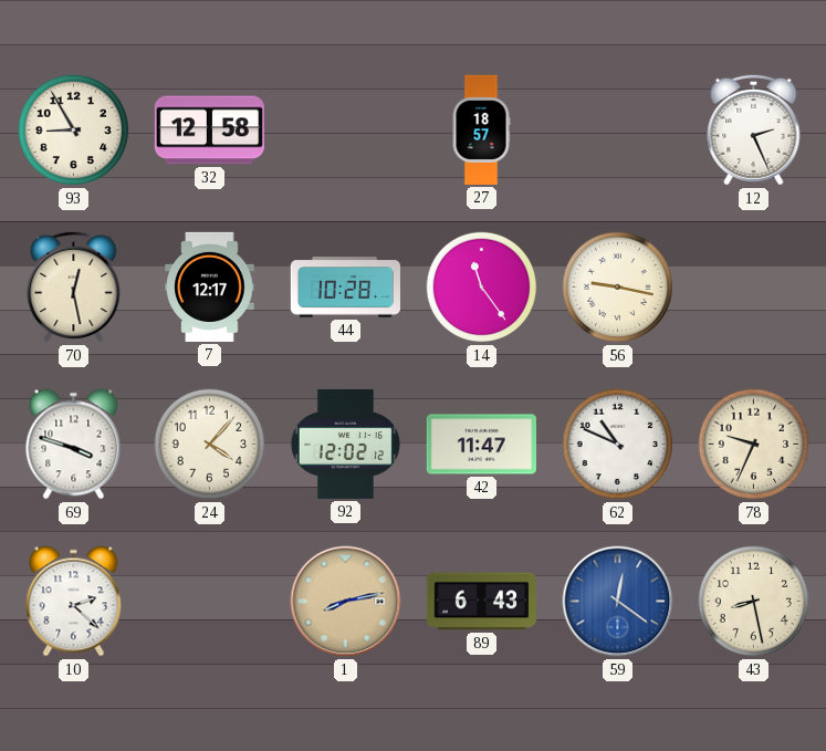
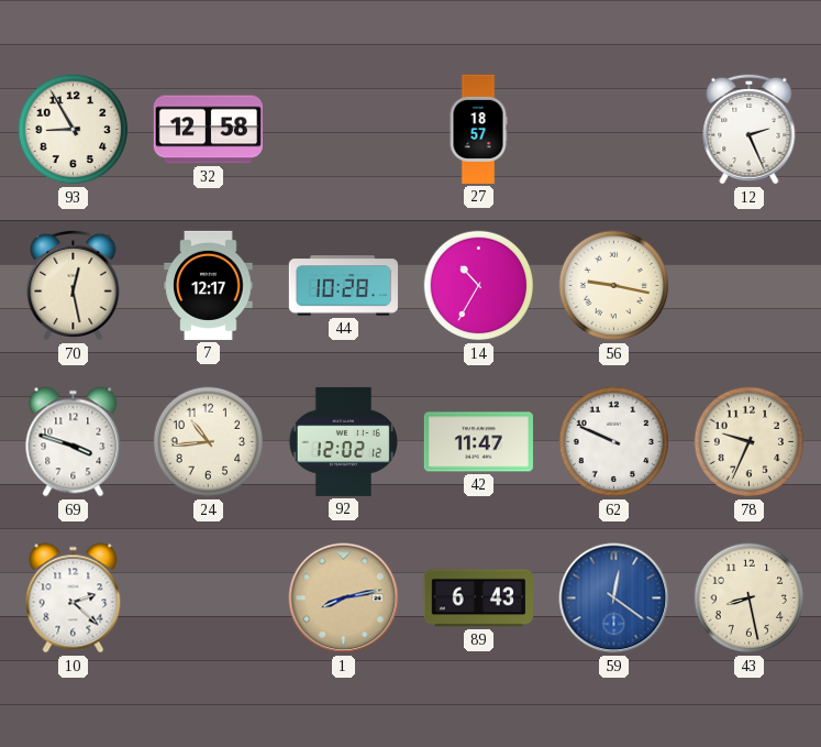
14: 11:24 -> 10:35 (479, 286)
24: 4:07 -> 10:44 (209, 442)
62: 10:49 -> 9:49 (614, 442)
